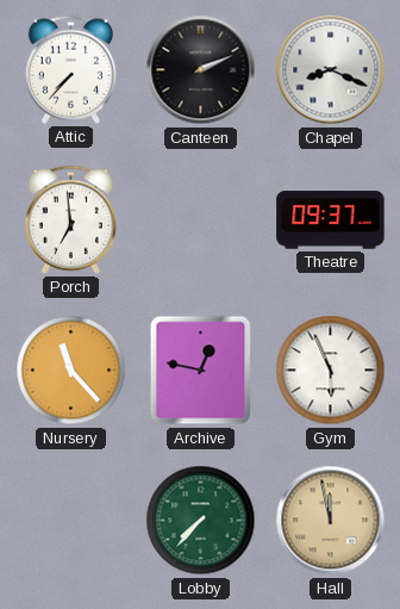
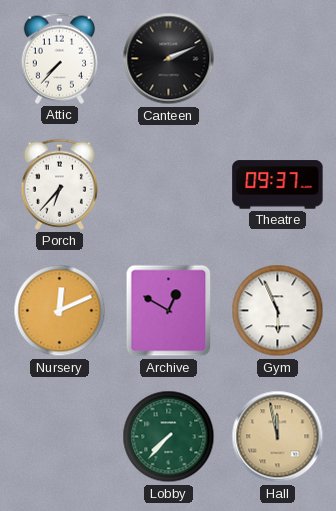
Chapel: 8:19 -> none (331, 70)
Porch: 6:59 -> 6:37 (59, 184)
Nursery: 11:23 -> 12:11 (60, 311)
Archive: 12:47 -> 12:50 (169, 311)
